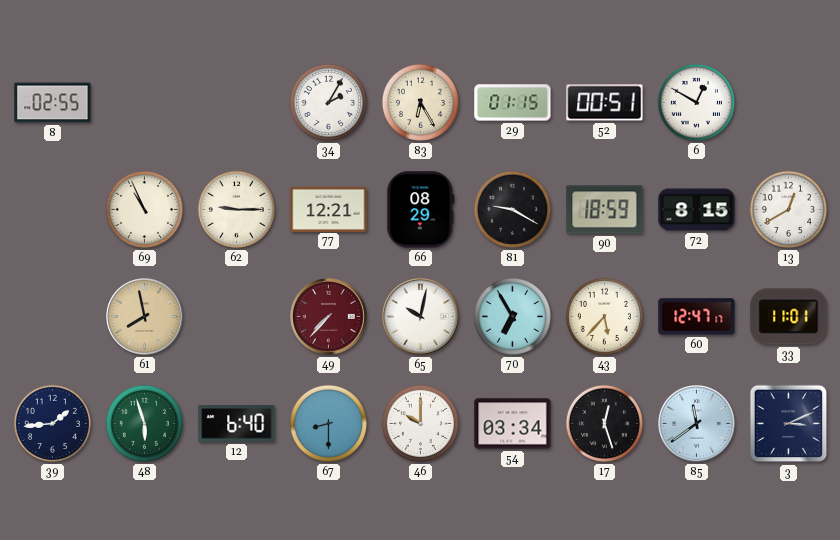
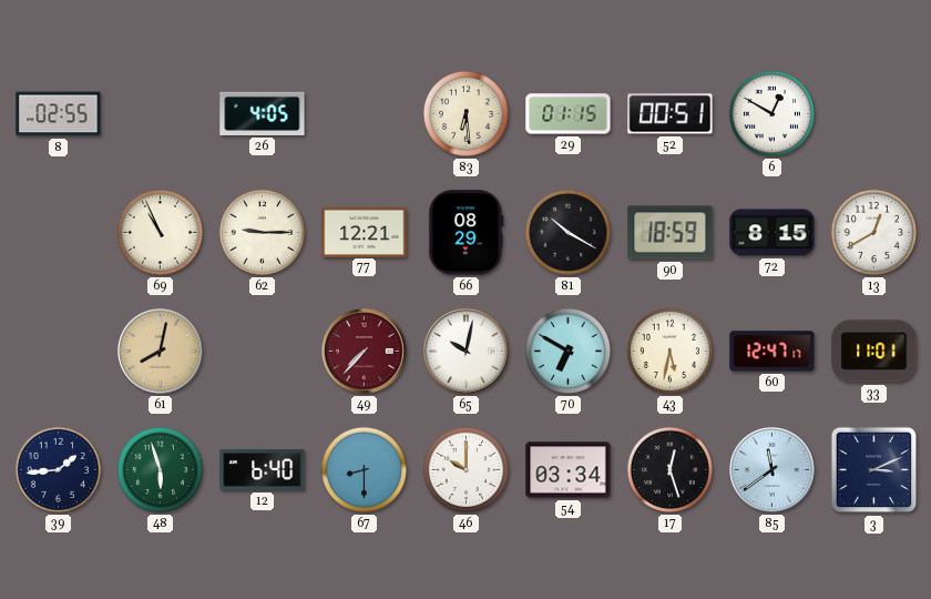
26: none -> 4:05 (263, 113)
34: 2:05 -> none (328, 102)
83: 6:25 -> 6:29 (465, 113)
81: 9:20 -> 10:20 (567, 232)
61: 7:58 -> 8:02 (161, 352)
70: 6:55 -> 6:50 (567, 351)
43: 5:37 -> 5:32 (669, 351)
